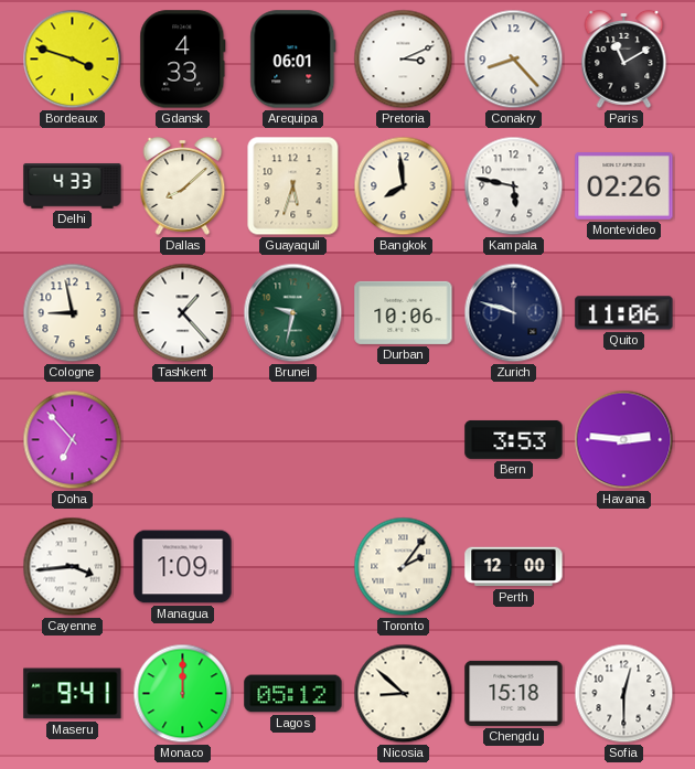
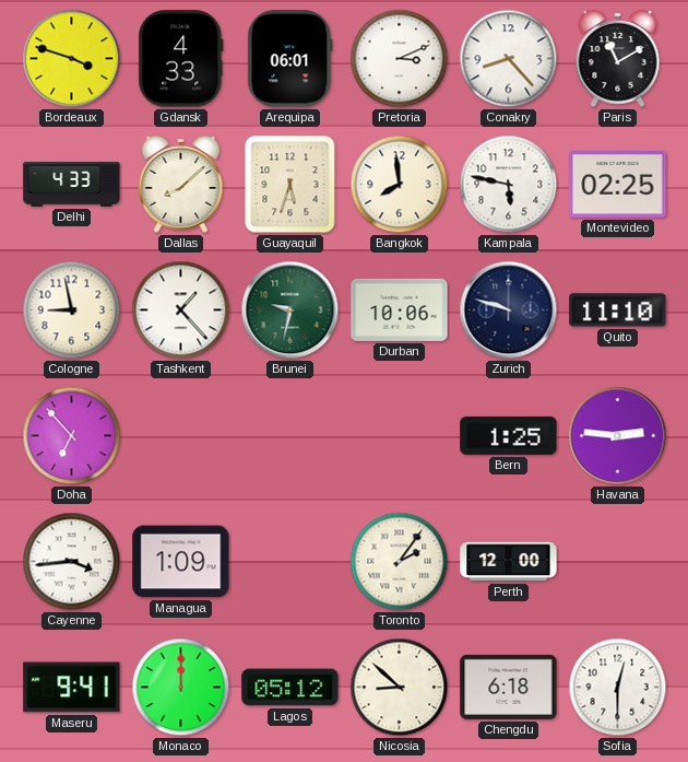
Montevideo: 02:26 -> 02:25 (618, 185)
Quito: 11:06 -> 11:10 (618, 310)
Bern: 3:53 -> 1:25 (509, 435)
Chengdu: 15:18 -> 6:18 (509, 687)
